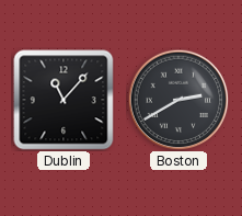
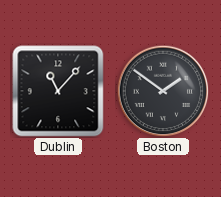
Boston: 2:40 -> 1:51 (163, 91)
